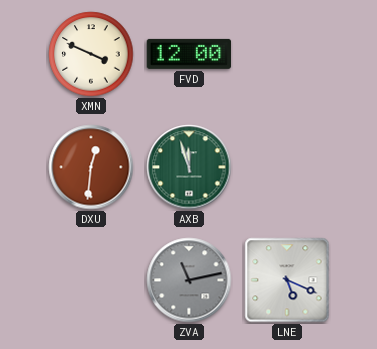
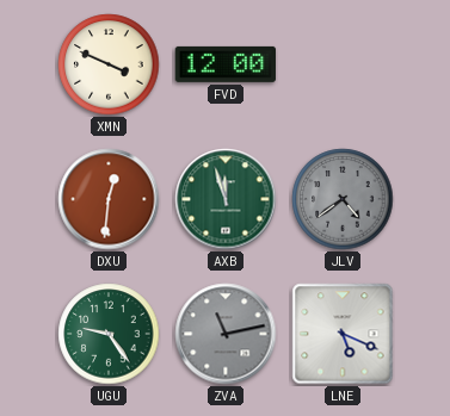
JLV: none -> 4:39 (343, 199)
UGU: none -> 9:24 (109, 334)
